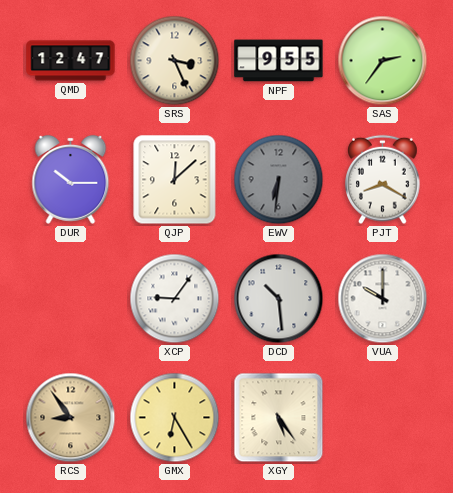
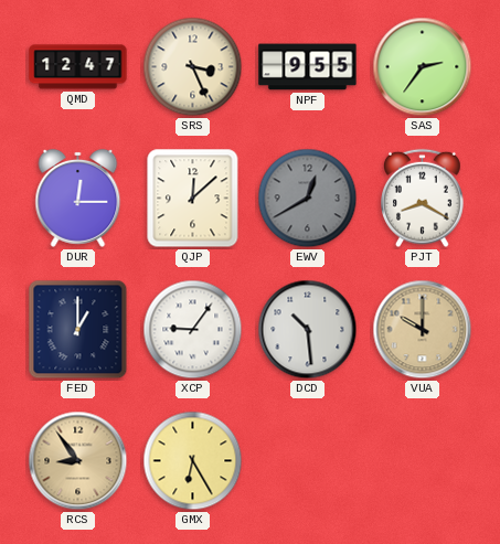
DUR: 10:15 -> 12:15 (78, 198)
EWV: 6:31 -> 12:40 (308, 199)
FED: none -> 1:00 (78, 330)
VUA dial: white -> champagne (423, 330)
XGY: 5:24 -> none (279, 418)
